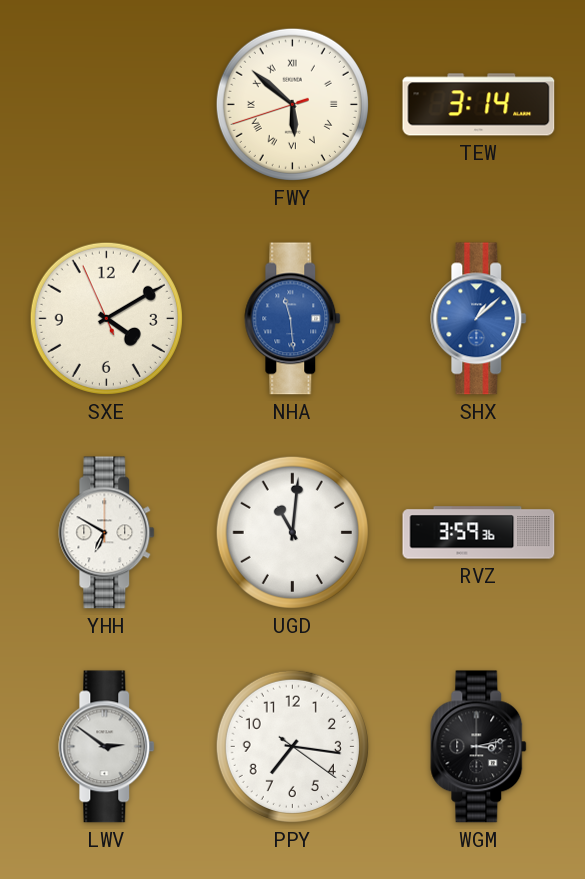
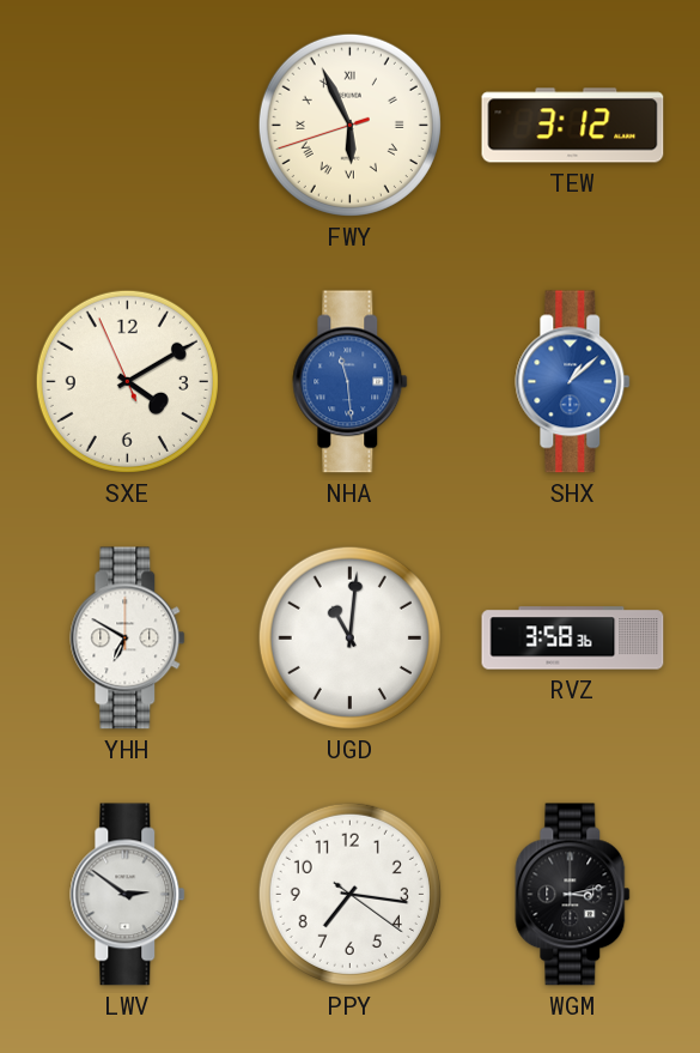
FWY: 5:51 -> 5:55 (349, 125)
TEW: 3:14 -> 3:12 (573, 126)
RVZ: 3:59 -> 3:58 (573, 639)
